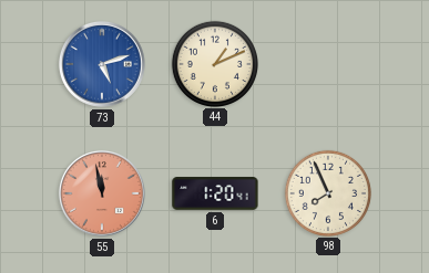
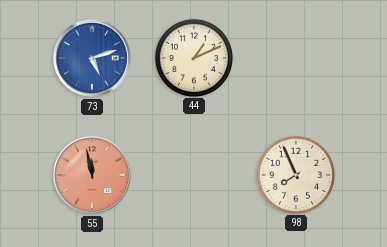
6: 1:20 -> none (215, 193)
